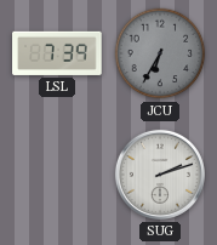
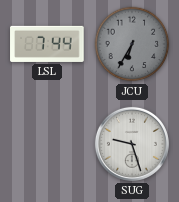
LSL: 7:39 -> 7:44 (47, 44)
SUG: 2:12 -> 9:27 (132, 144)
